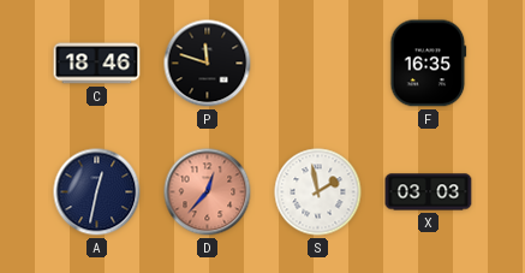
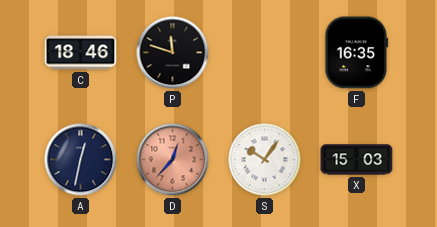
S: 1:58 -> 10:06 (265, 160)
X: 03:03 -> 15:03 (357, 160)
